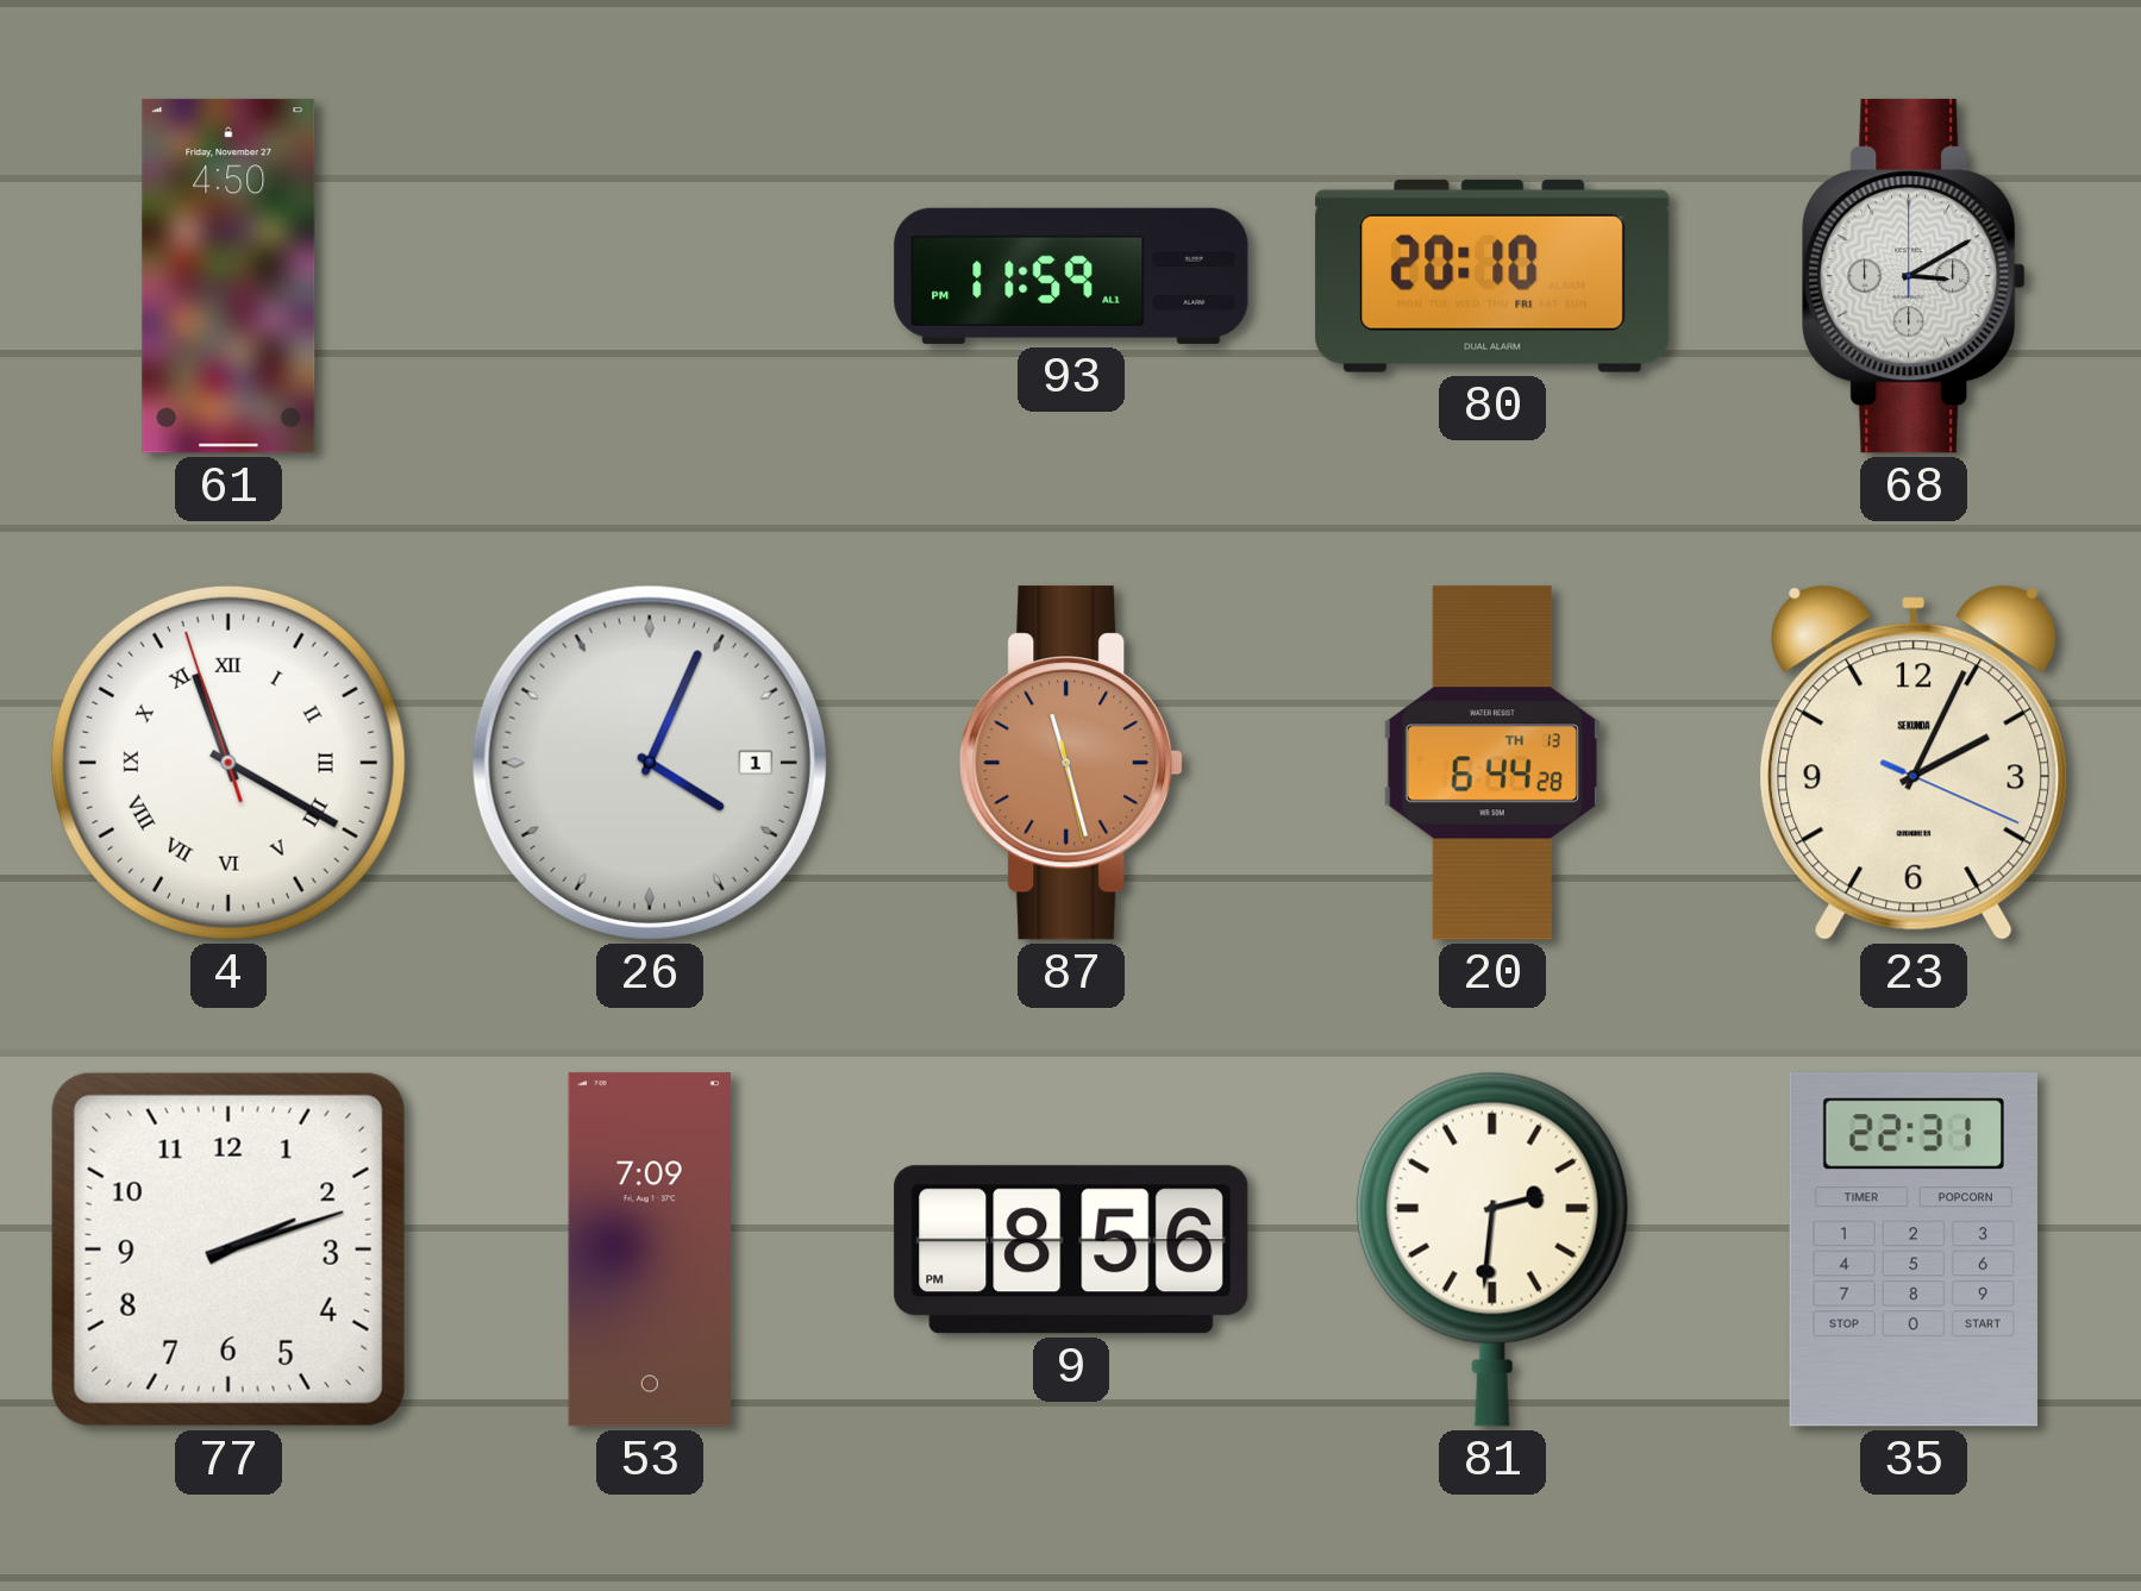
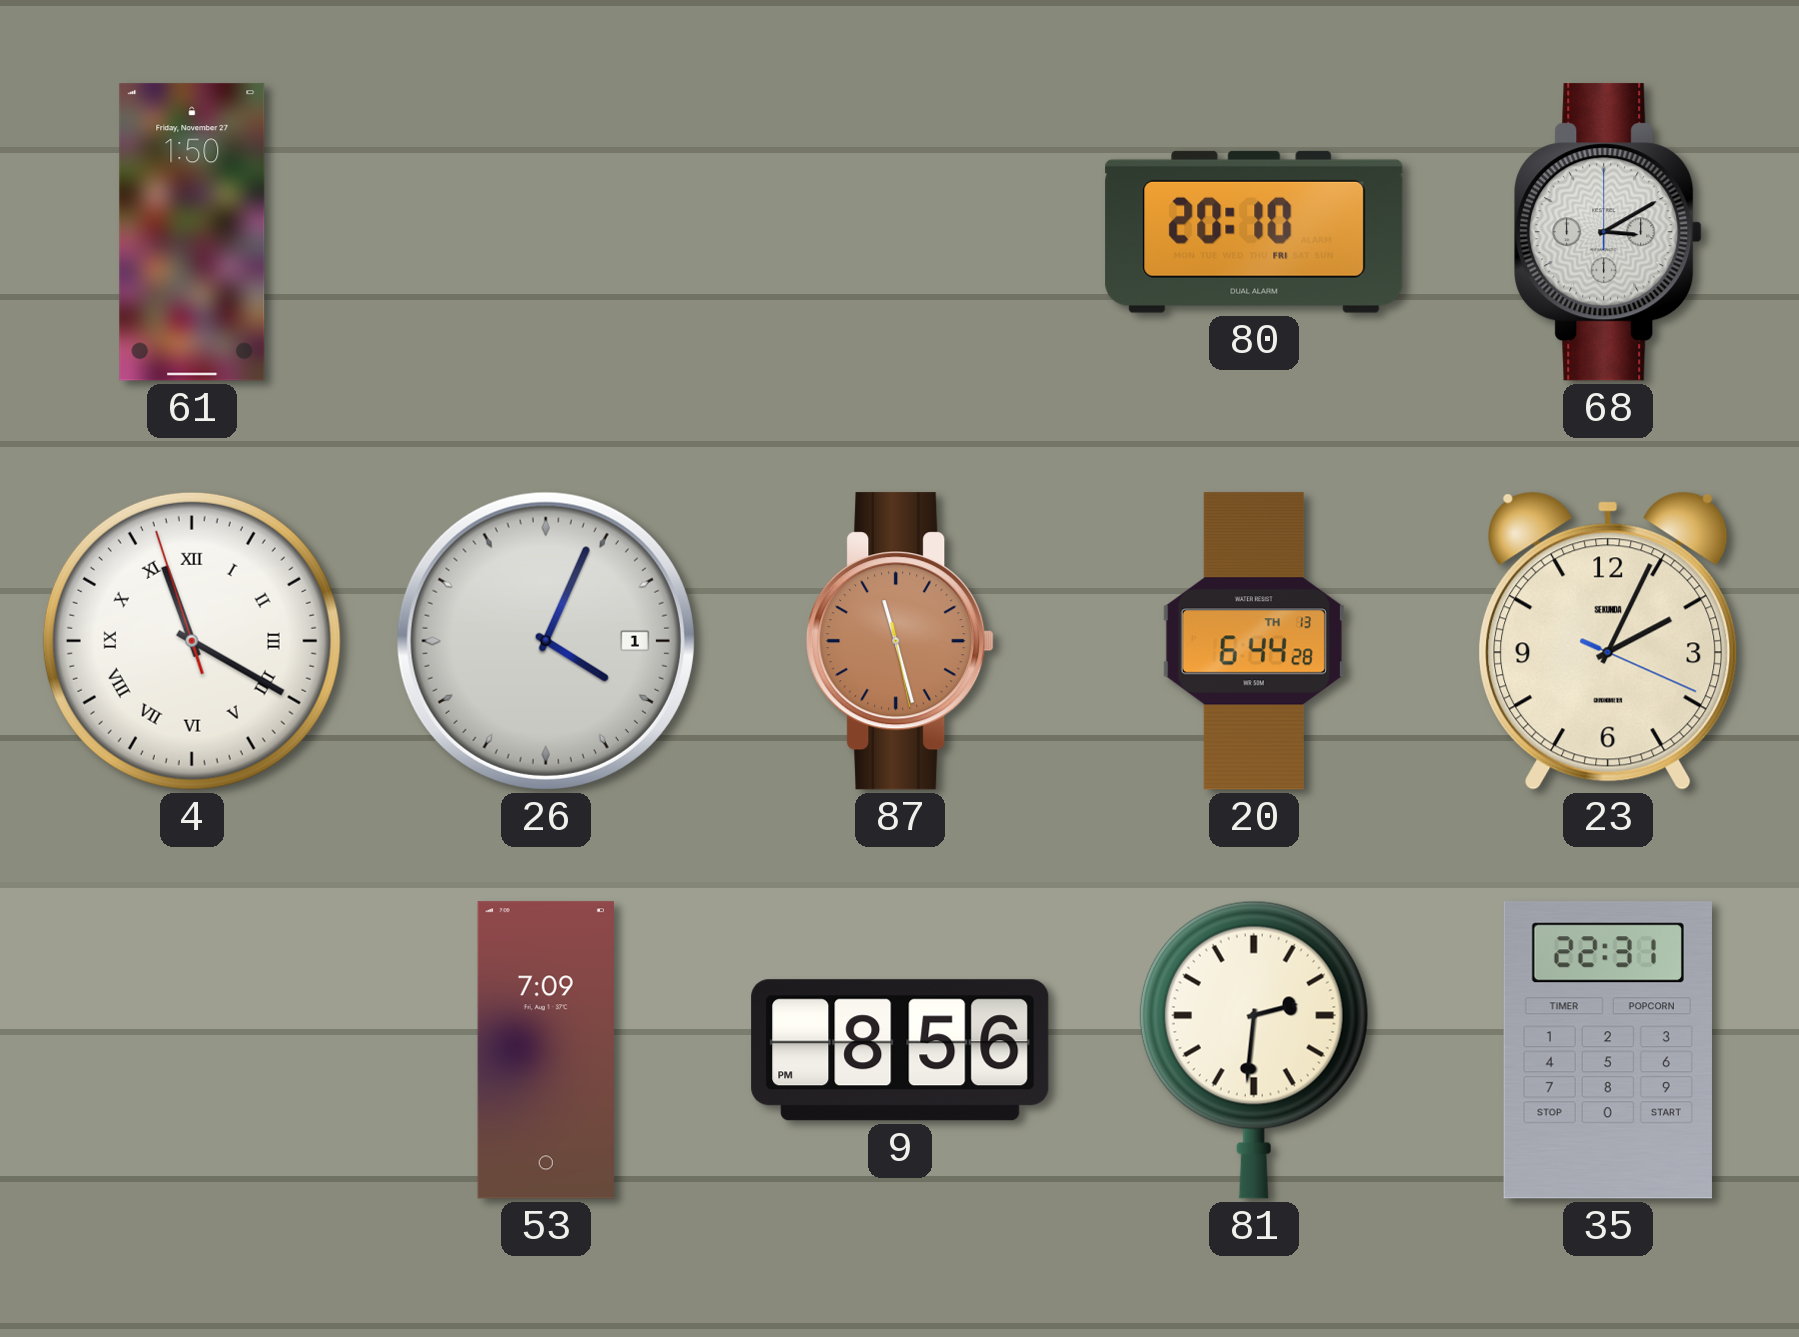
61: 4:50 -> 1:50 (192, 232)
93: 11:59 -> none (1071, 276)
77: 2:12 -> none (229, 1249)
